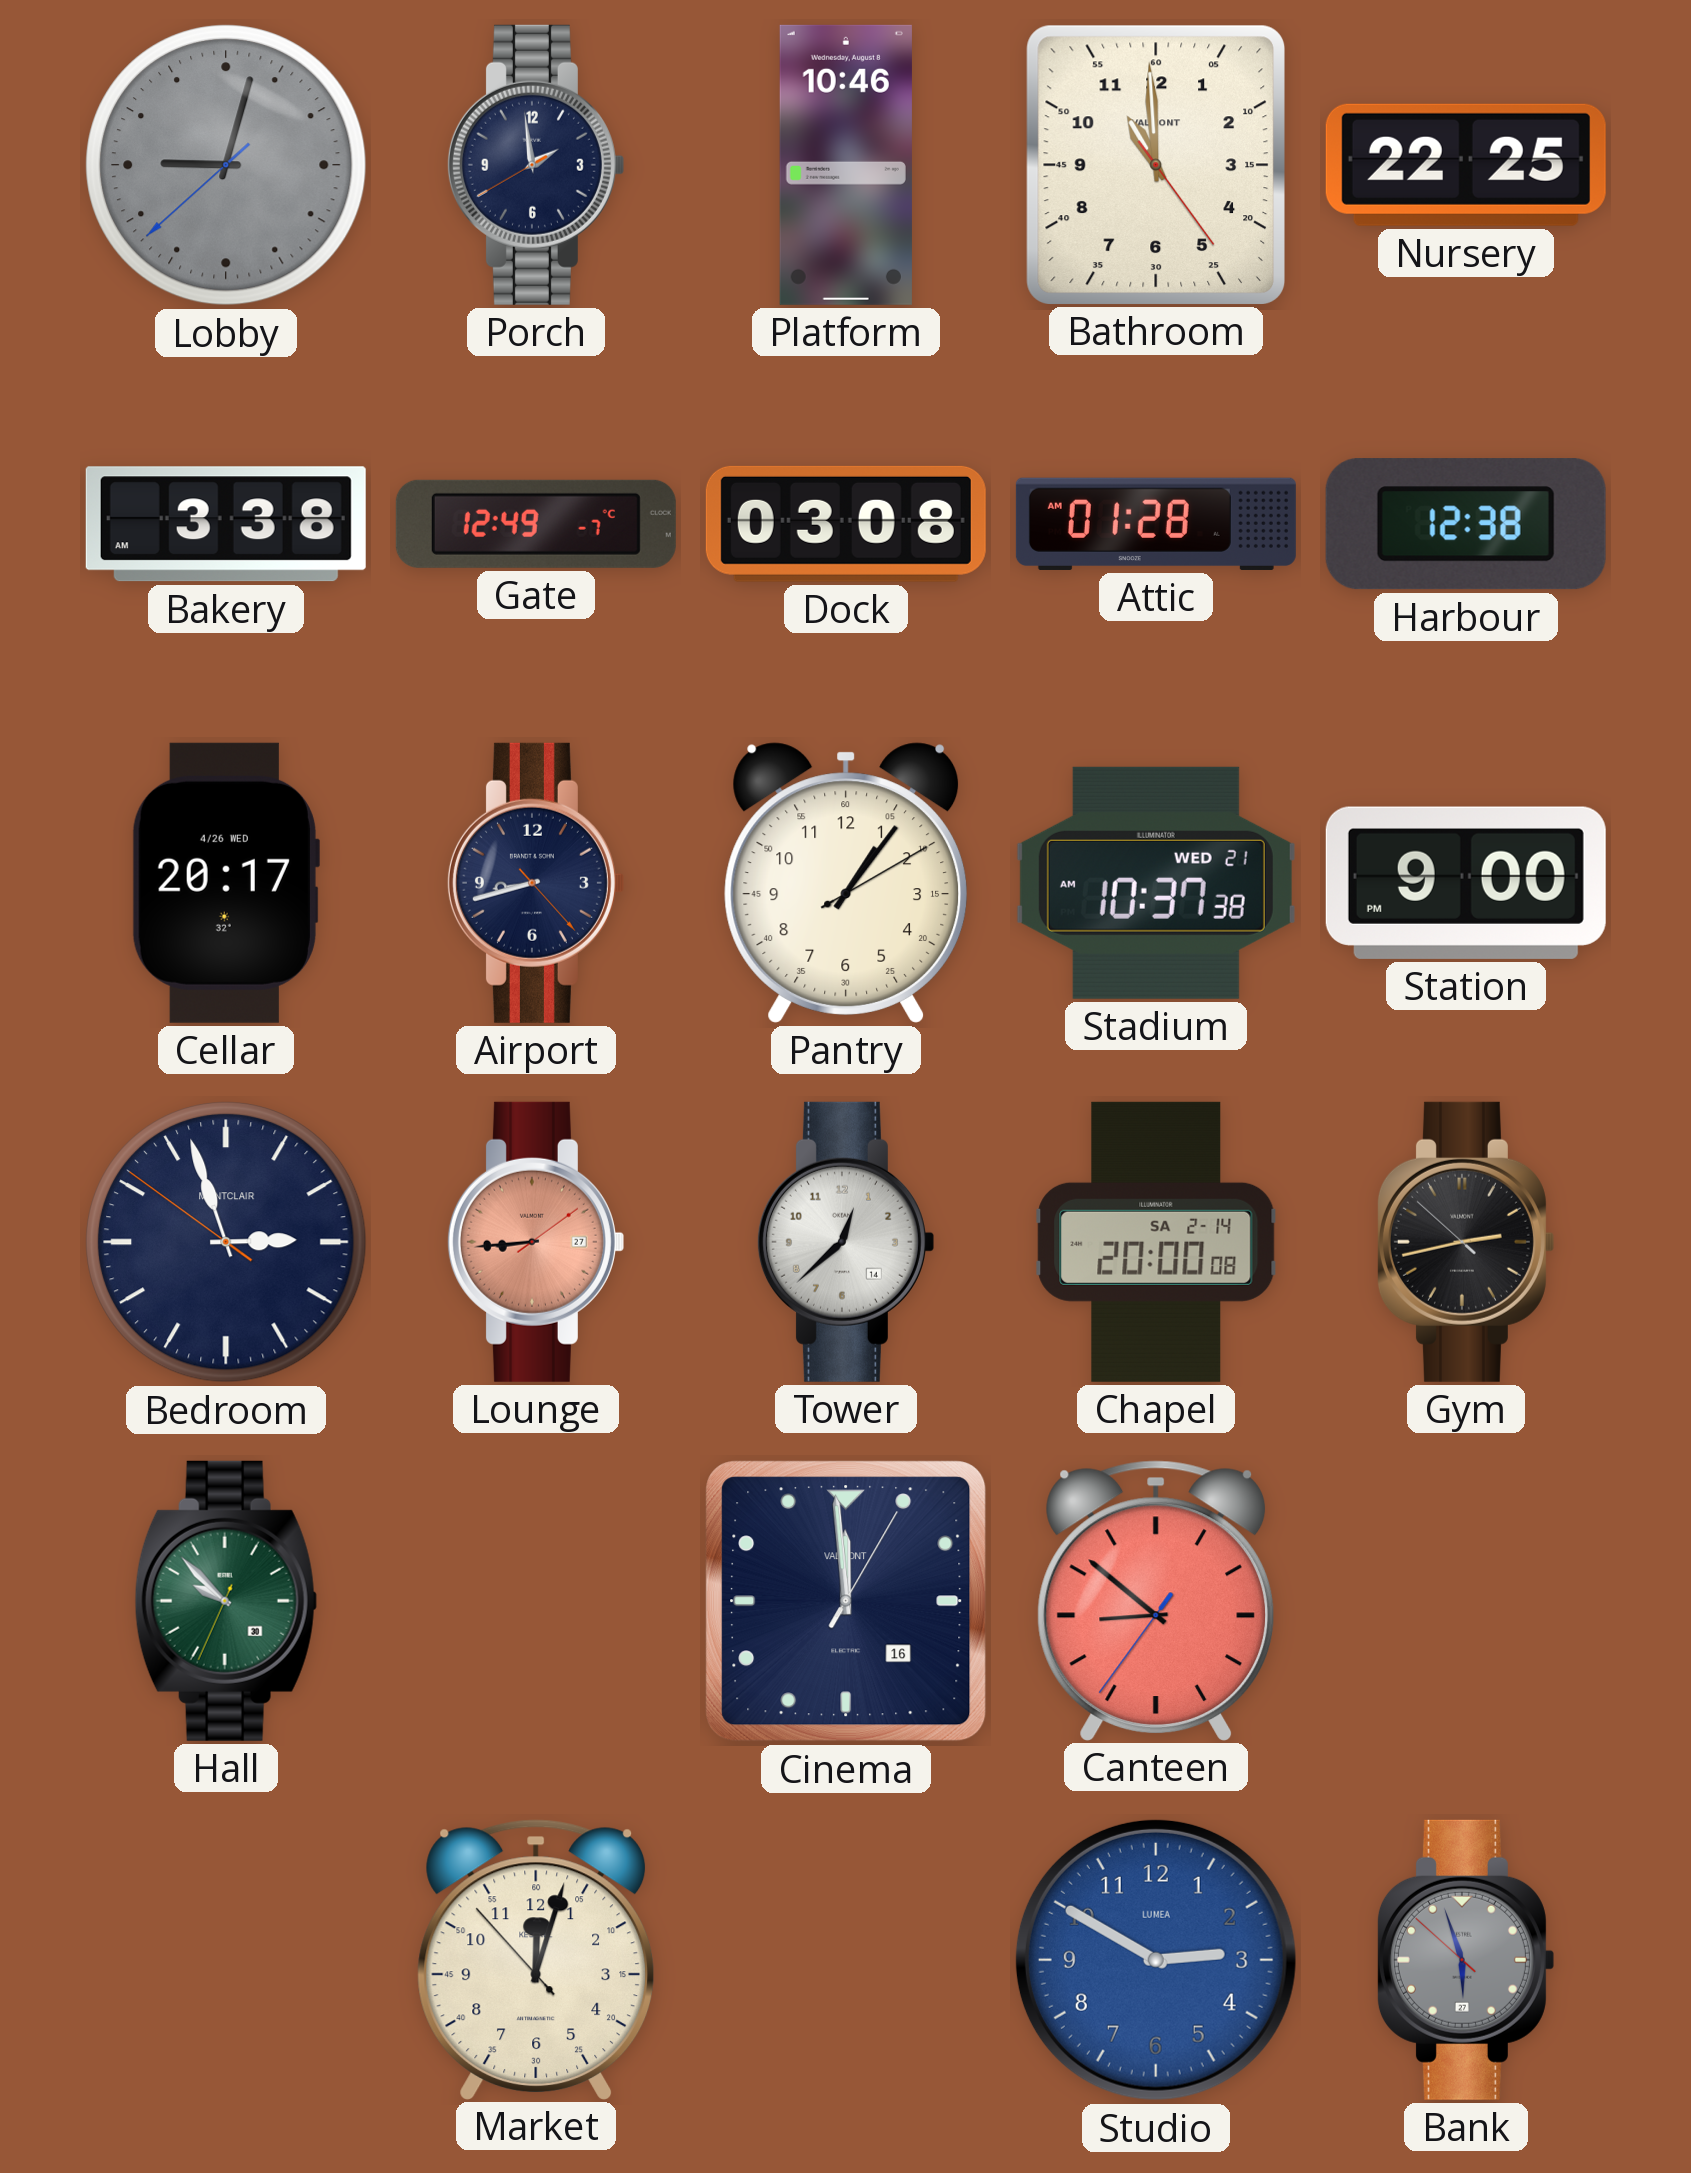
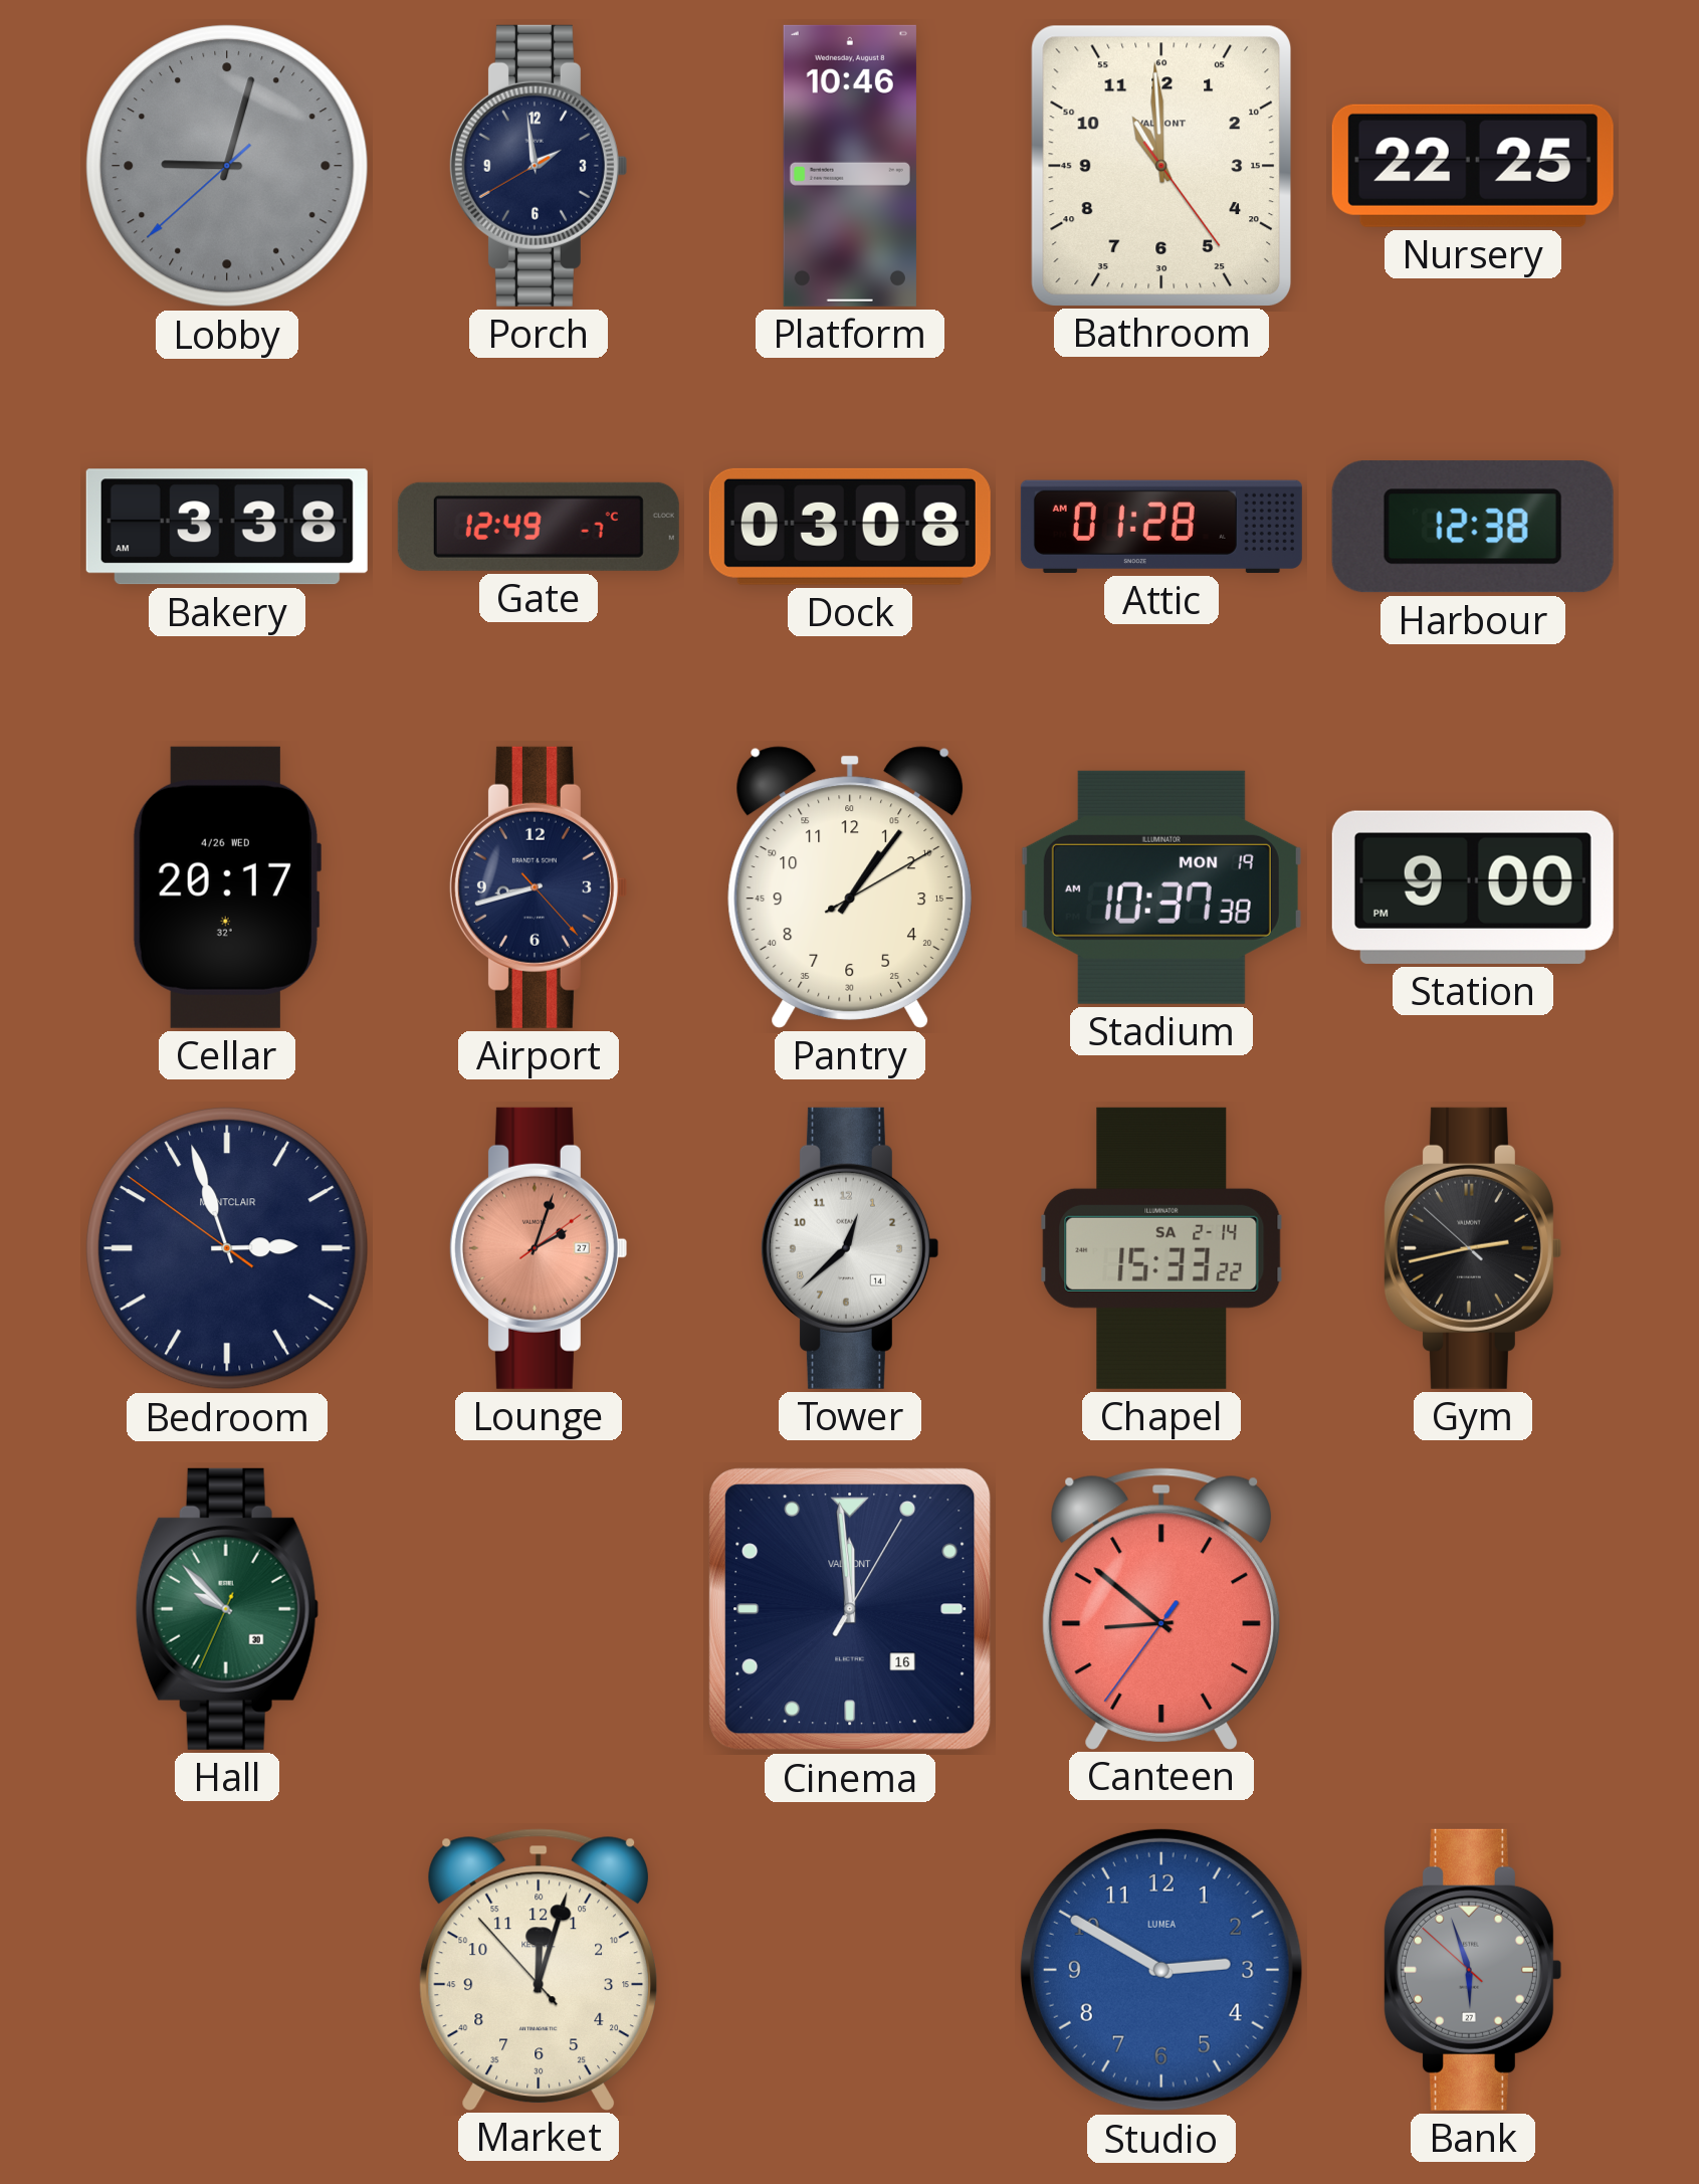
Stadium date: WED 21 -> MON 19 (1161, 887)
Lounge: 8:44 -> 2:03 (538, 1248)
Chapel: 20:00 -> 15:33 (1161, 1248)
